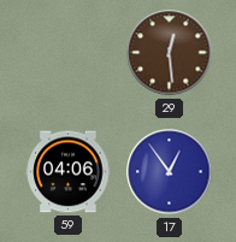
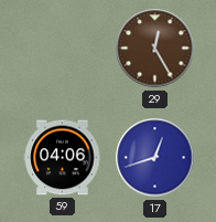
29: 12:29 -> 12:25 (155, 49)
17: 12:54 -> 12:42 (155, 158)
